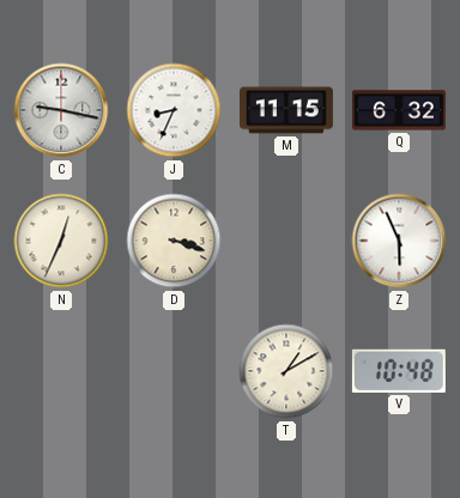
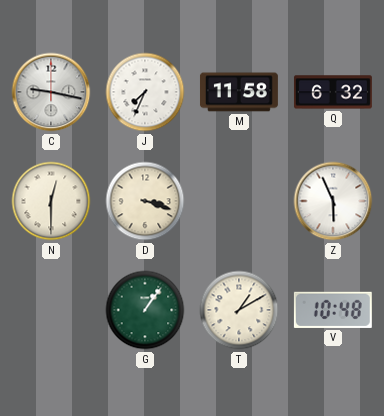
J: 8:34 -> 7:34 (145, 92)
M: 11:15 -> 11:58 (239, 92)
N: 12:34 -> 12:30 (51, 201)
G: none -> 1:06 (145, 310)
